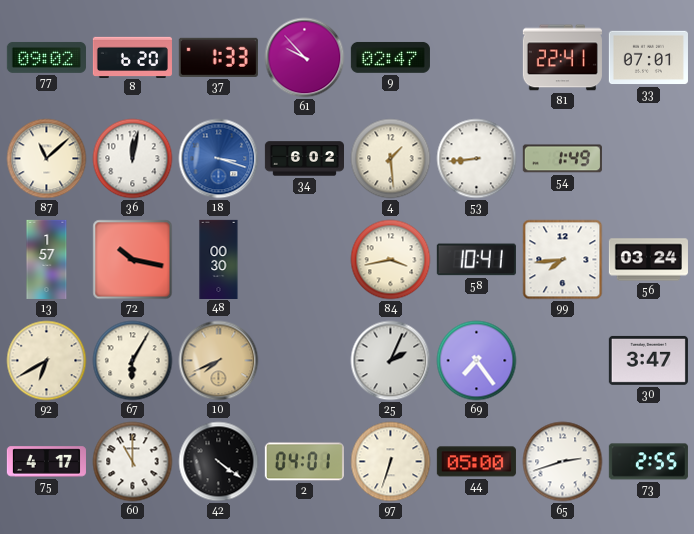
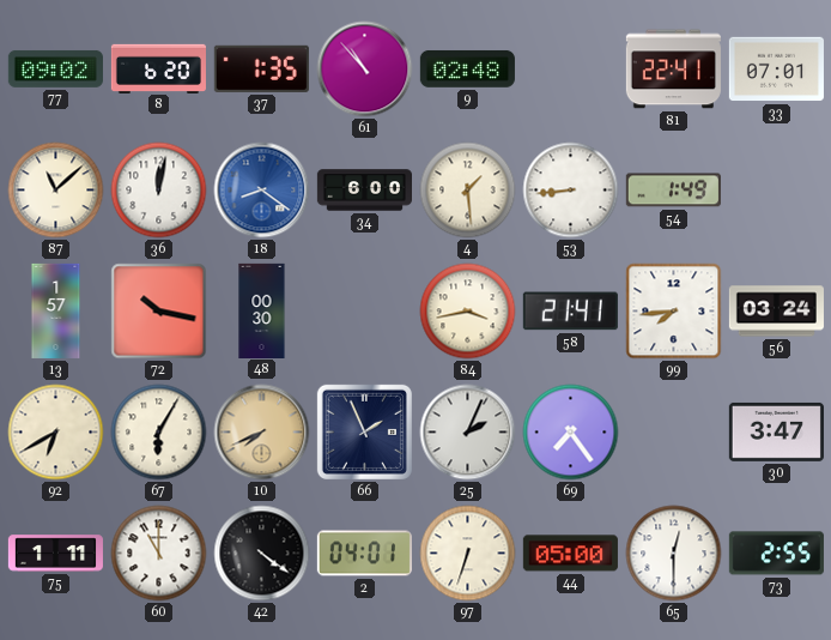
37: 1:33 -> 1:35 (261, 68)
61: 9:53 -> 10:53 (365, 70)
9: 02:47 -> 02:48 (467, 68)
18: 3:18 -> 8:21 (262, 191)
34: 6:02 -> 6:00 (364, 191)
58: 10:41 -> 21:41 (570, 312)
66: none -> 1:56 (364, 431)
75: 4:17 -> 1:11 (55, 554)
65: 2:42 -> 12:30 (674, 554)
